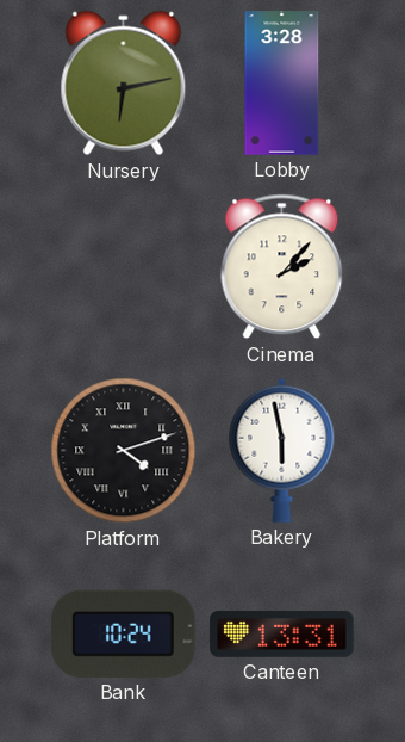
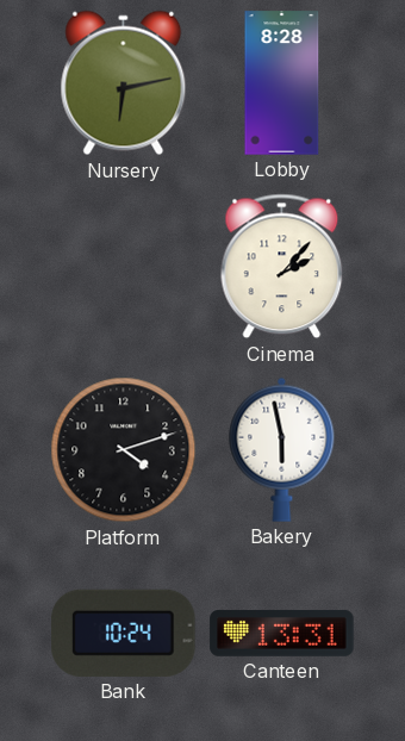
Lobby: 3:28 -> 8:28 (282, 83)
Platform numerals: Roman -> Arabic (124, 450)
